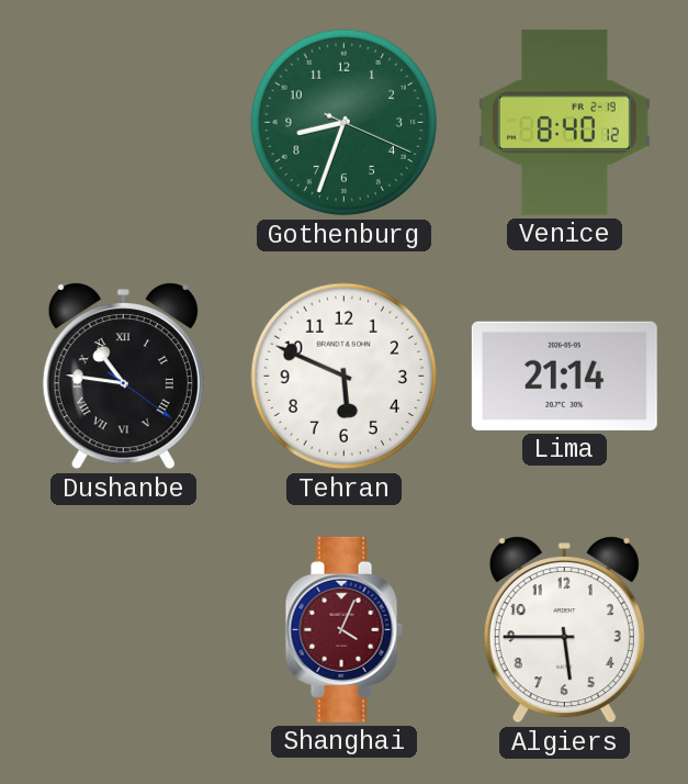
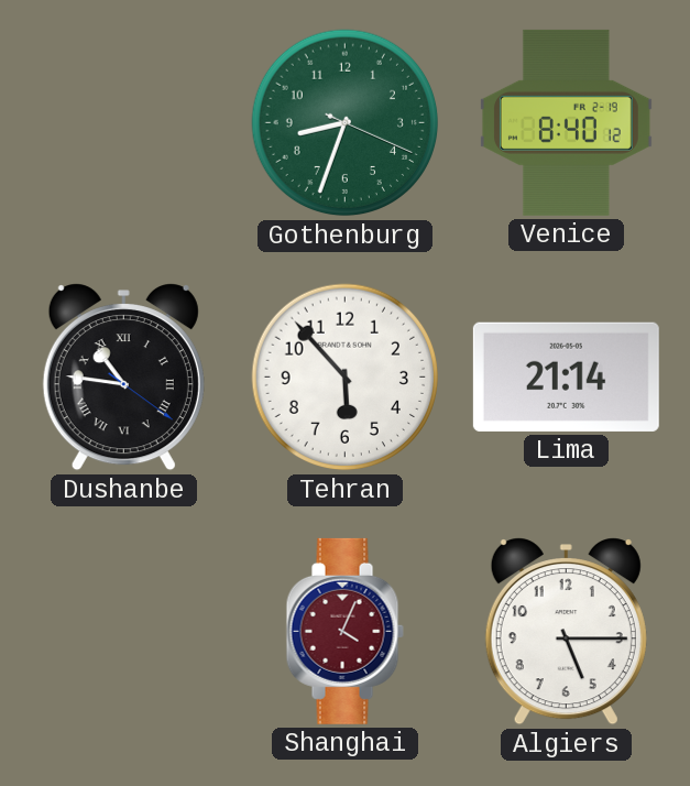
Tehran: 5:49 -> 5:53 (346, 378)
Algiers: 5:45 -> 5:15 (566, 632)
